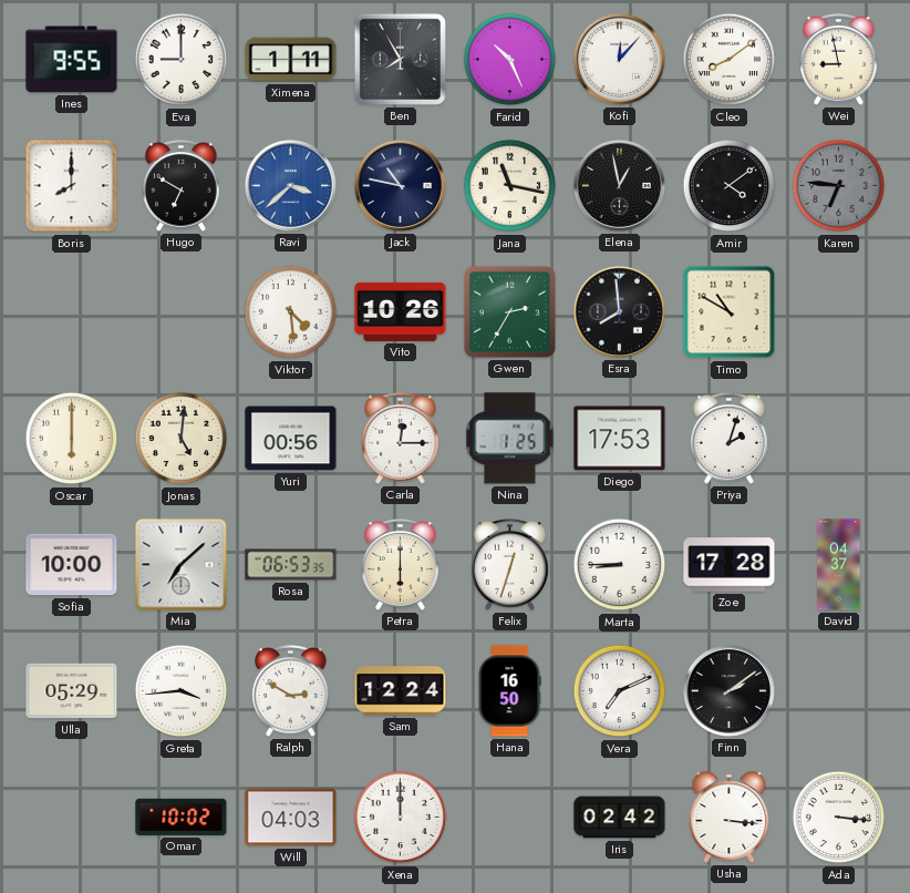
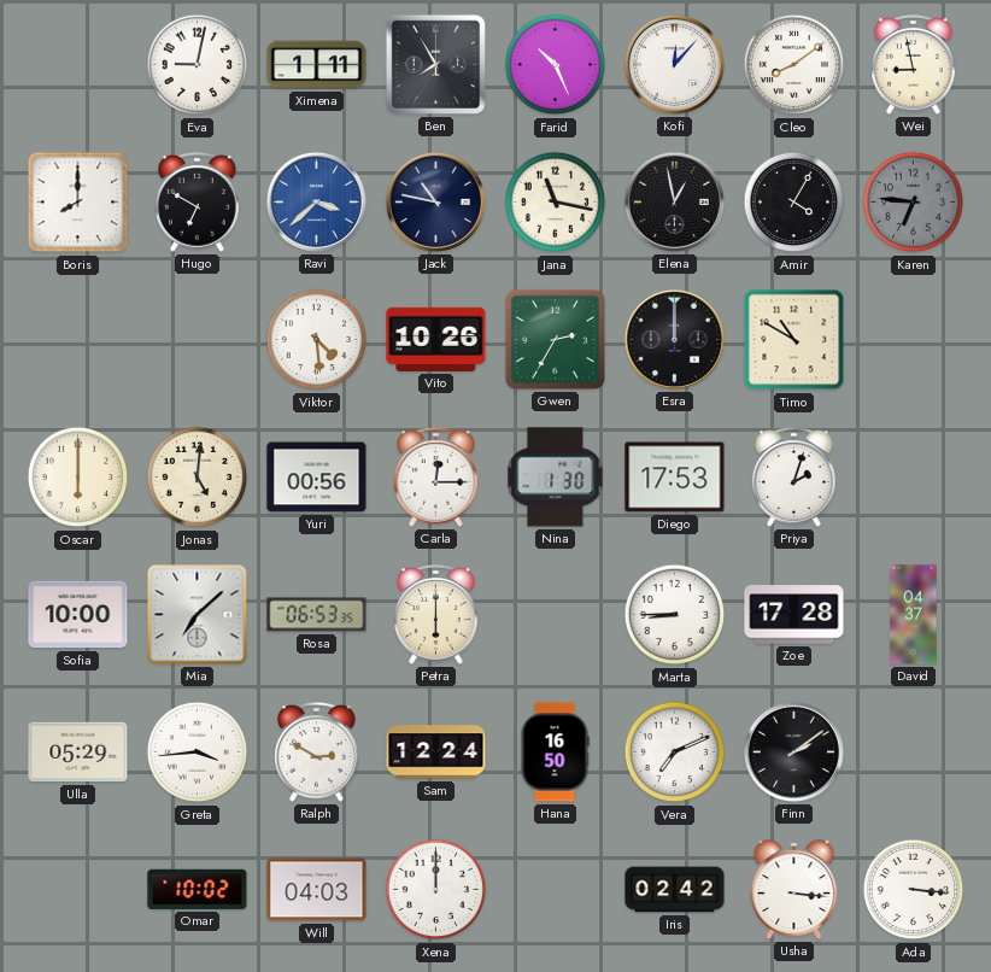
Ines: 9:55 -> none (72, 60)
Eva: 9:00 -> 9:02 (198, 65)
Amir: 4:09 -> 4:05 (794, 203)
Esra: 7:59 -> 12:00 (674, 339)
Nina: 1:25 -> 1:30 (556, 478)
Felix: 12:33 -> none (510, 565)
